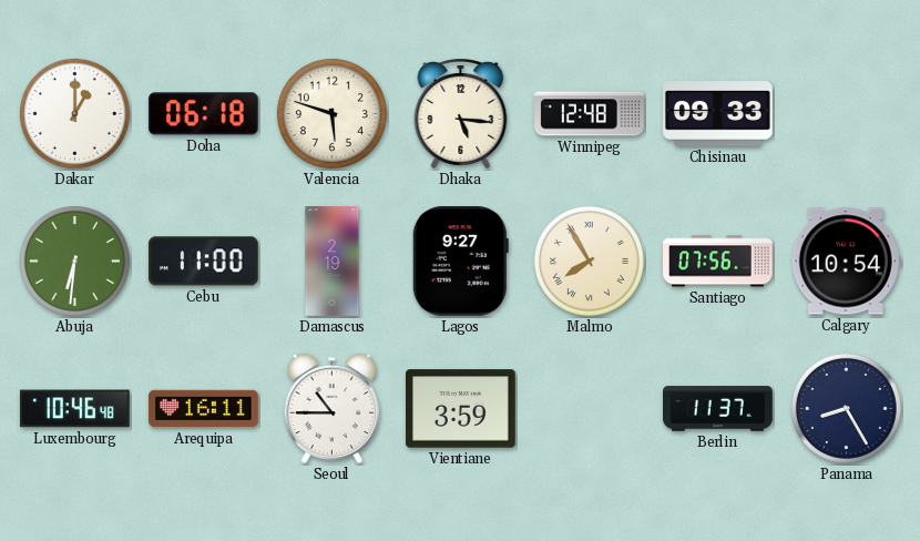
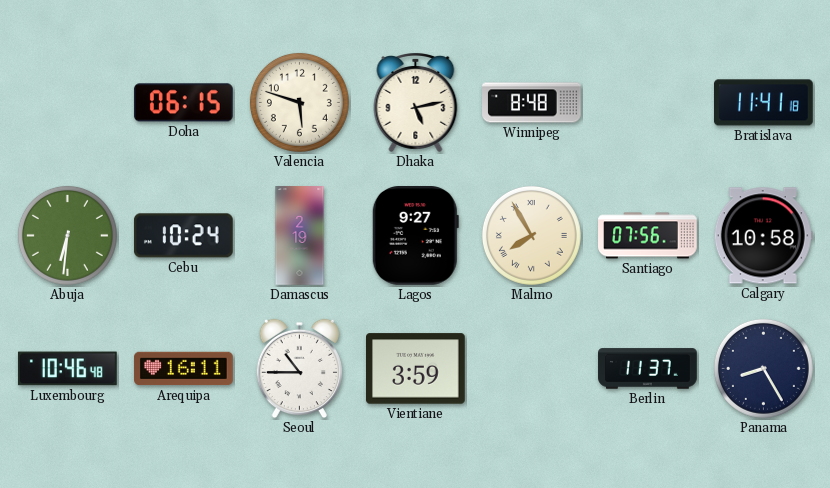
Dakar: 1:00 -> none (74, 113)
Doha: 06:18 -> 06:15 (183, 103)
Dhaka: 5:16 -> 5:13 (416, 103)
Winnipeg: 12:48 -> 8:48 (532, 103)
Chisinau: 09:33 -> none (718, 114)
Bratislava: none -> 11:41 (764, 103)
Cebu: 11:00 -> 10:24 (183, 236)
Calgary: 10:54 -> 10:58 (763, 236)
